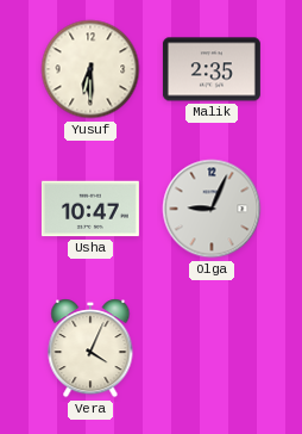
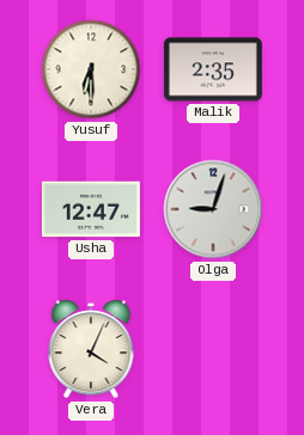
Usha: 10:47 -> 12:47 (91, 209)
Olga: 9:04 -> 9:03 (213, 209)
